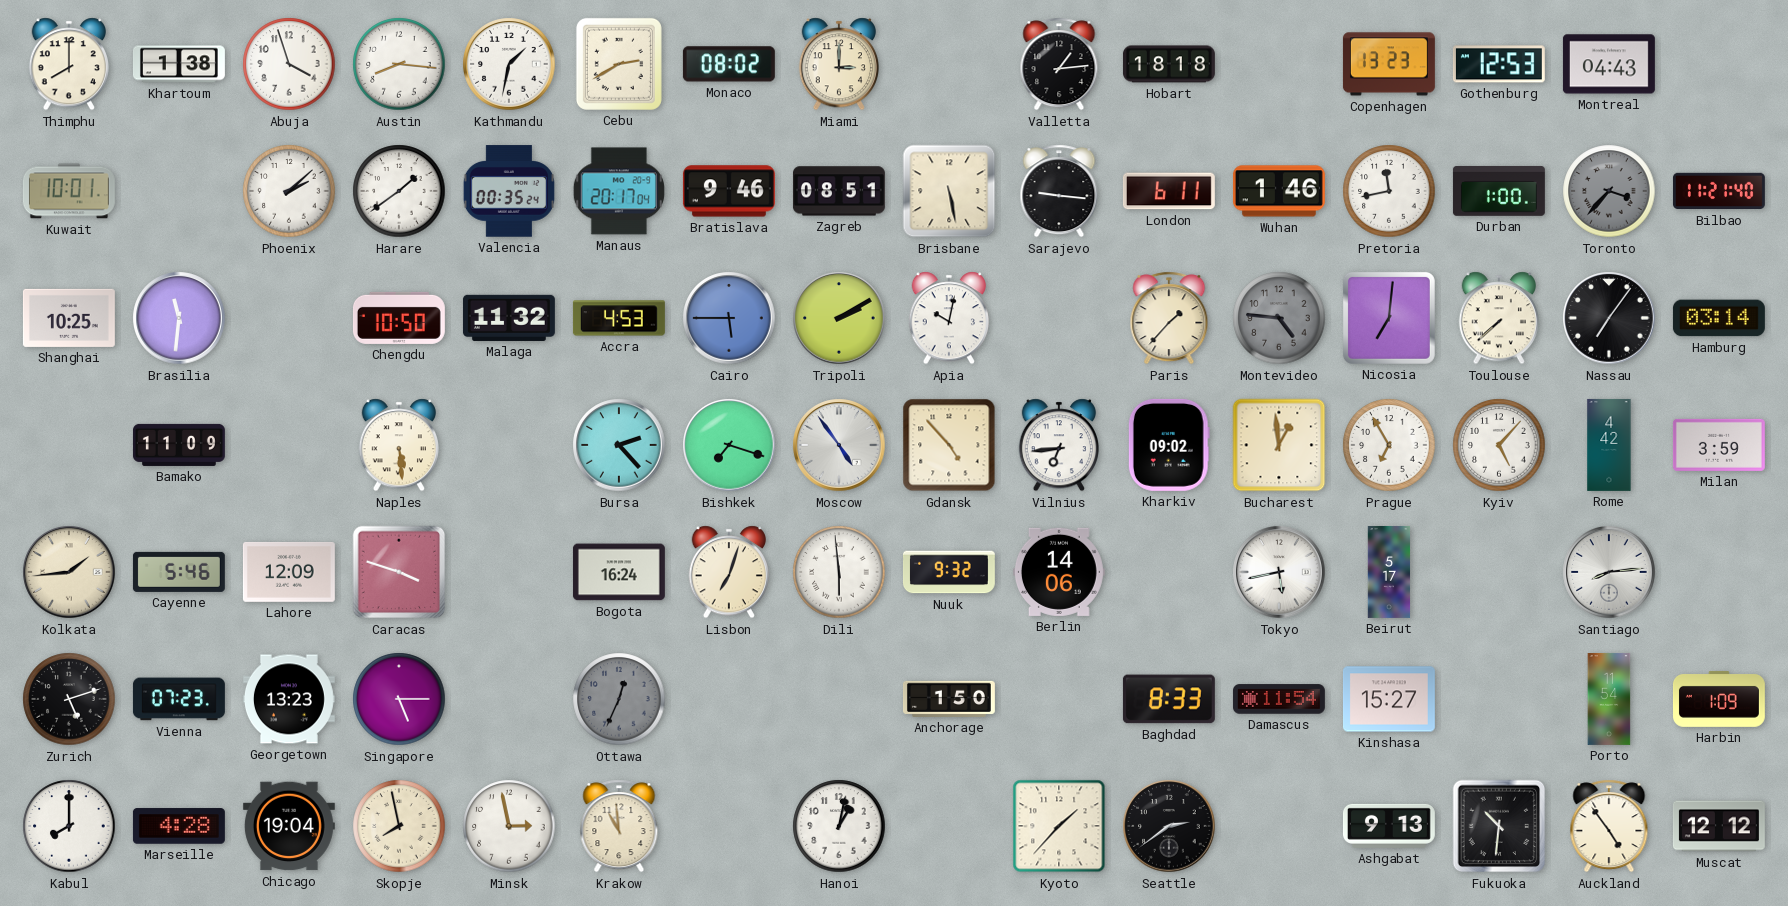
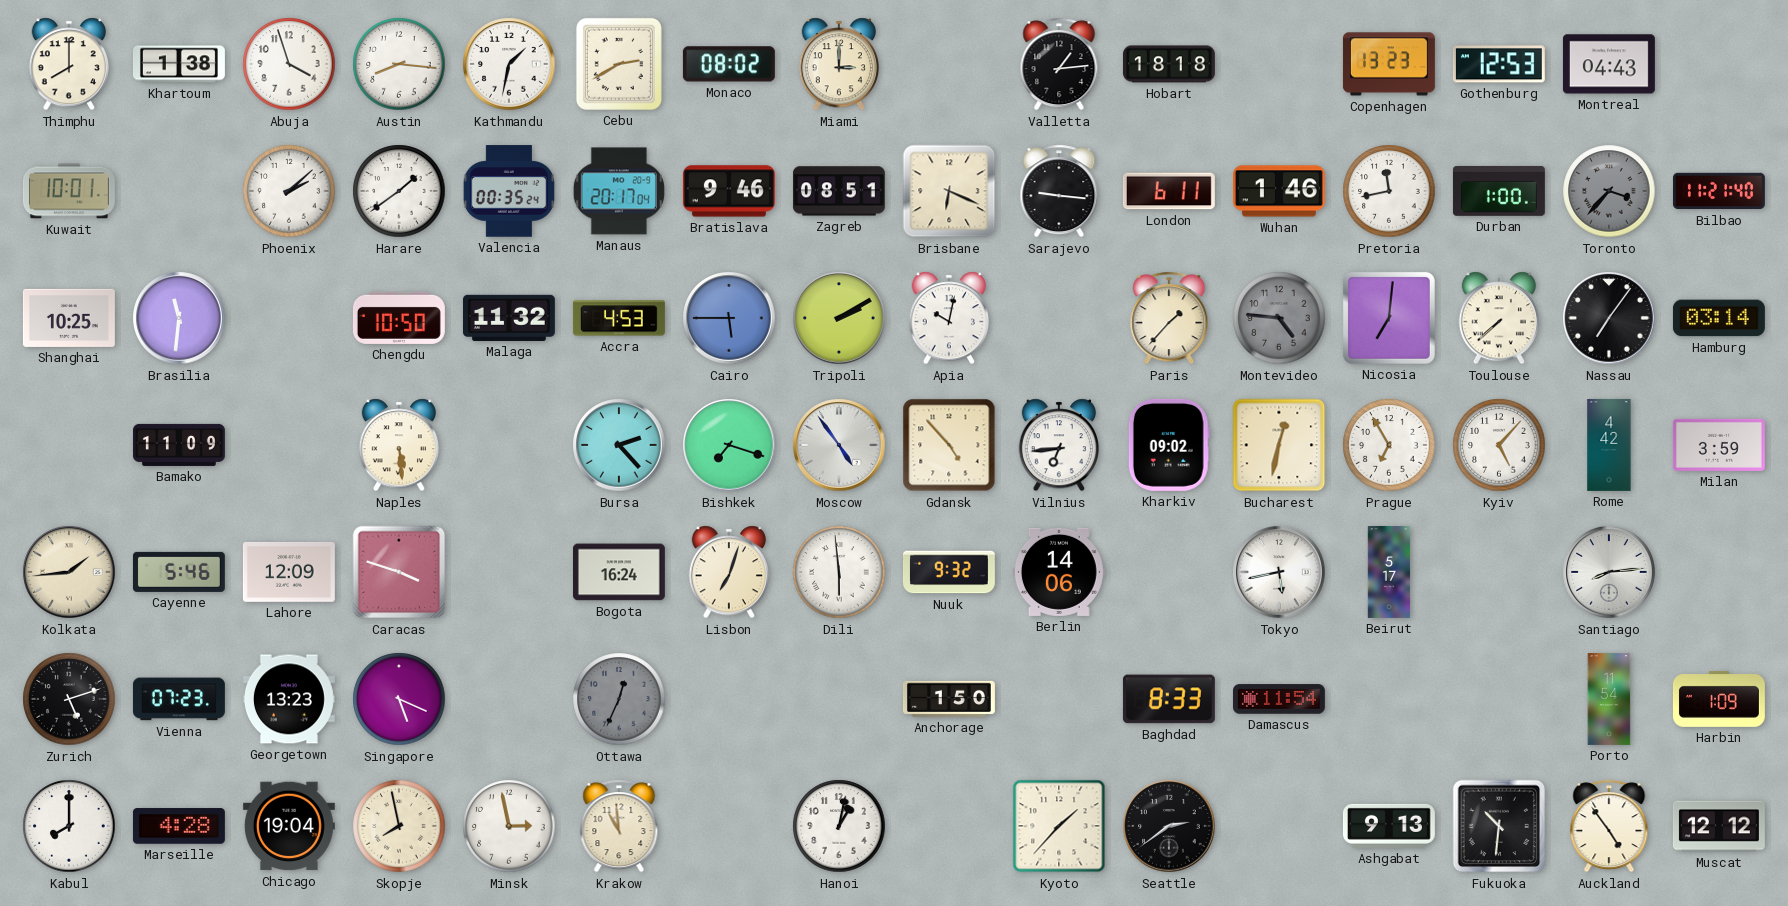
Brisbane: 5:28 -> 6:19 (949, 191)
Bucharest: 12:59 -> 12:32 (1279, 445)
Singapore: 5:15 -> 5:19 (399, 699)
Kinshasa: 15:27 -> none (1389, 699)
